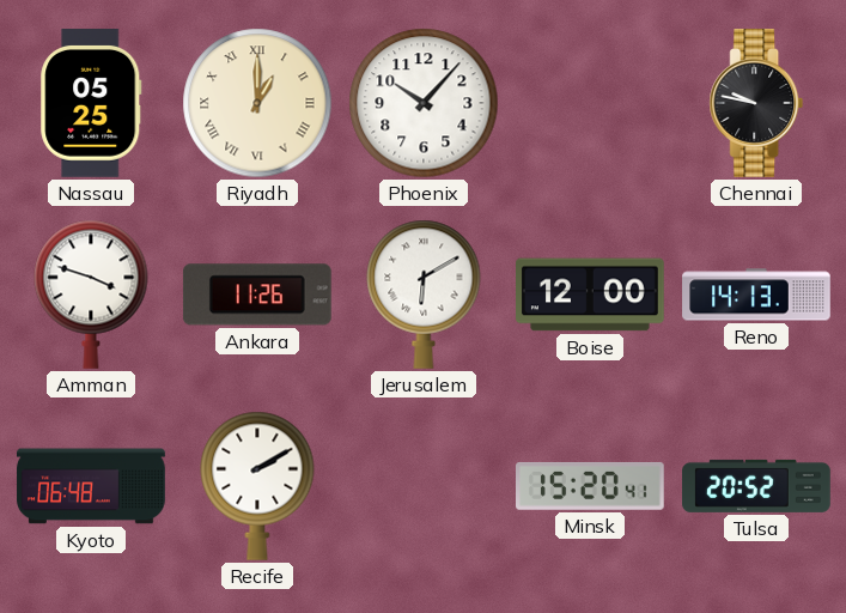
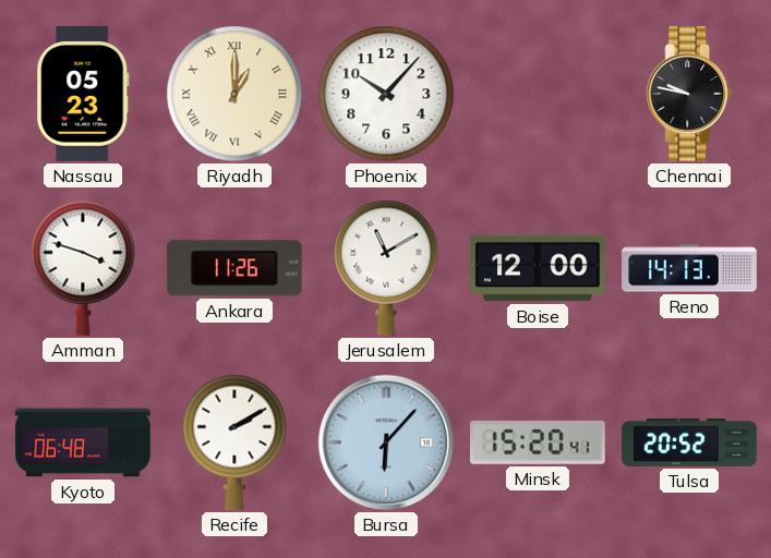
Nassau: 05:25 -> 05:23 (83, 95)
Jerusalem: 6:10 -> 11:10 (386, 268)
Bursa: none -> 6:07 (386, 442)
